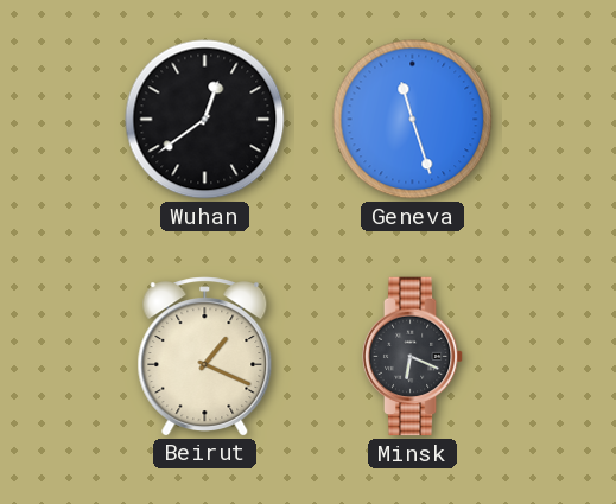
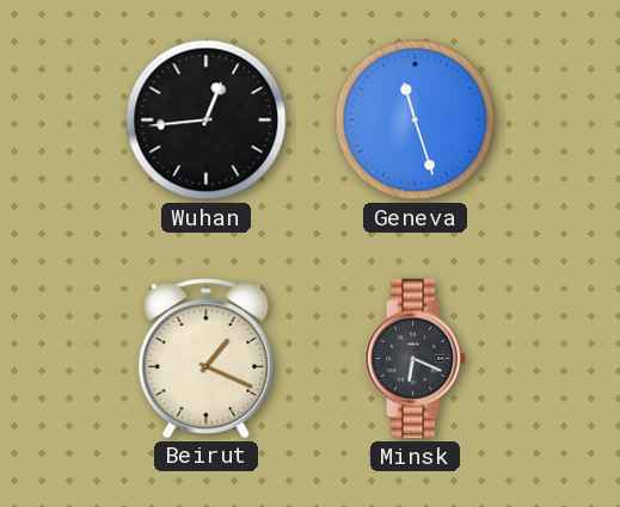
Wuhan: 12:39 -> 12:44 (207, 120)
